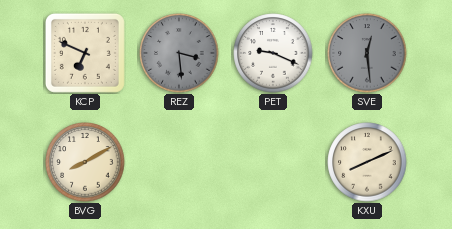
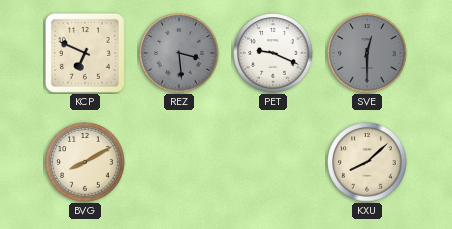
SVE: 12:29 -> 12:30 (367, 53)
KXU: 8:11 -> 8:08 (367, 162)
